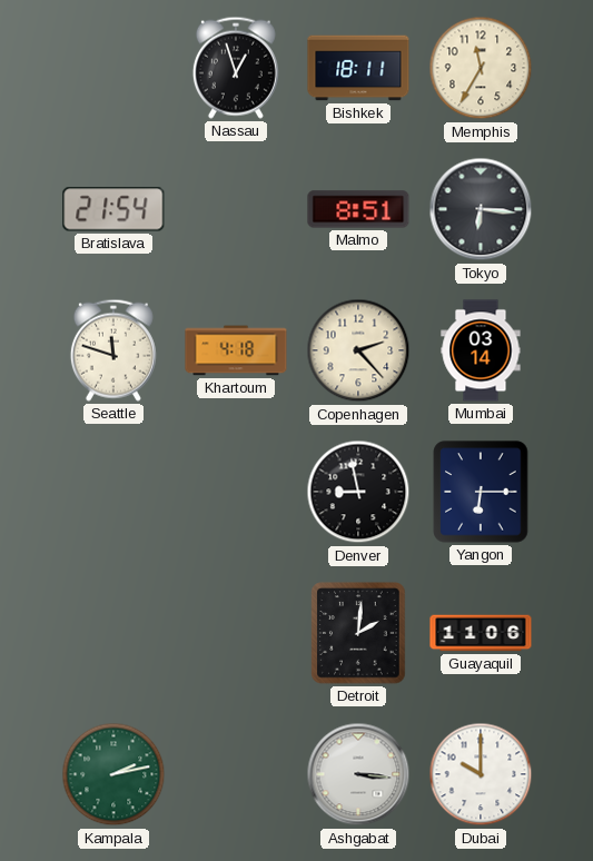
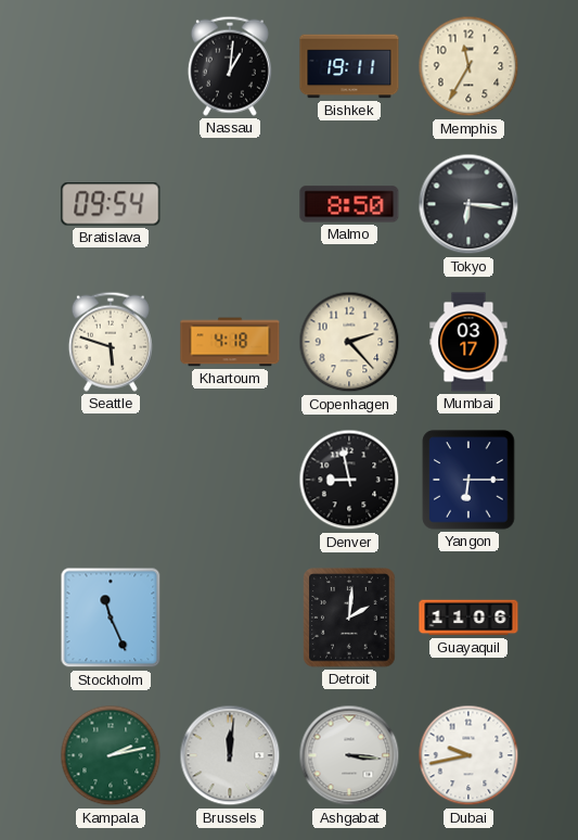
Nassau: 12:57 -> 1:01 (230, 66)
Bishkek: 18:11 -> 19:11 (349, 66)
Bratislava: 21:54 -> 09:54 (111, 204)
Malmo: 8:51 -> 8:50 (349, 204)
Seattle: 11:48 -> 5:48 (111, 342)
Mumbai: 03:14 -> 03:17 (468, 342)
Stockholm: none -> 11:26 (111, 618)
Brussels: none -> 12:01 (230, 755)
Dubai: 10:00 -> 9:43 (468, 755)
